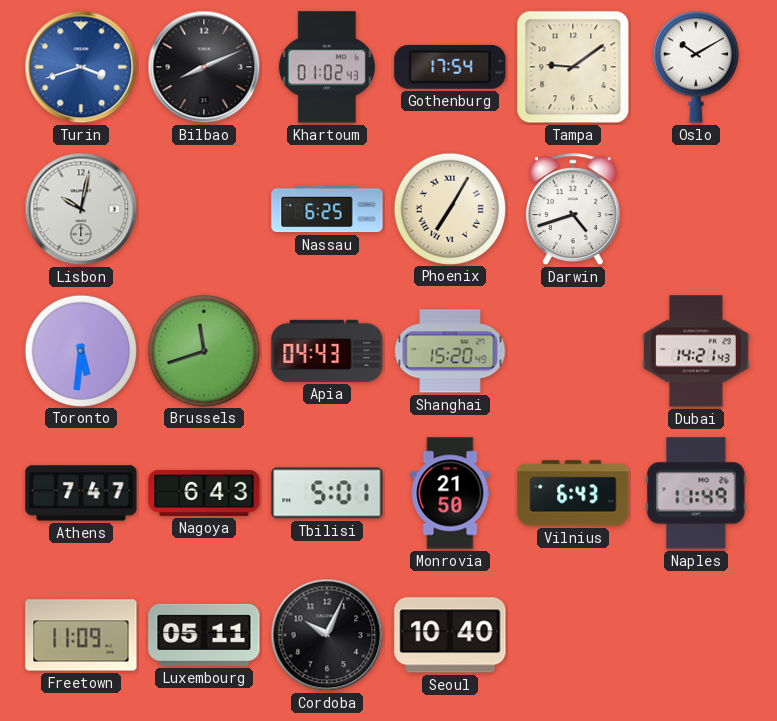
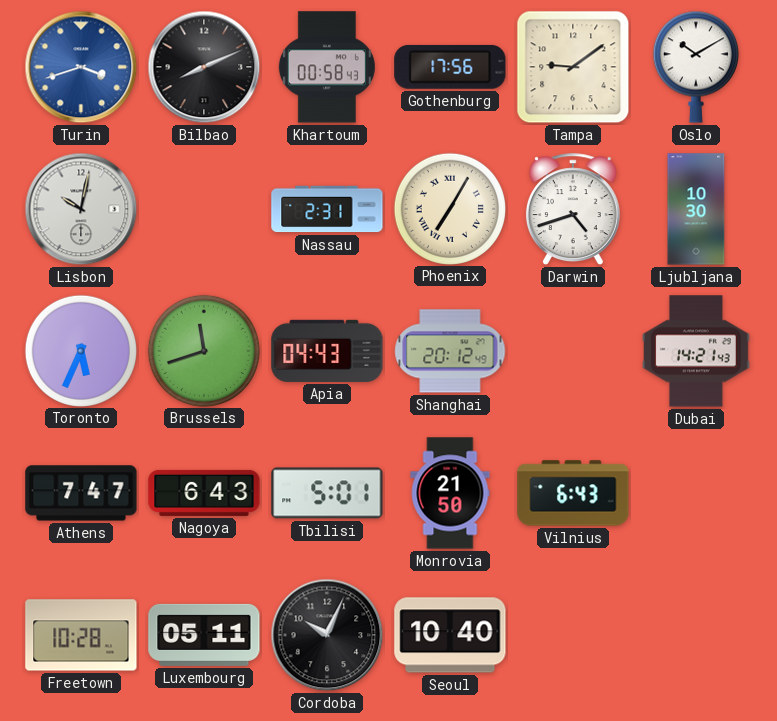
Khartoum: 01:02 -> 00:58 (327, 67)
Gothenburg: 17:54 -> 17:56 (450, 67)
Nassau: 6:25 -> 2:31 (327, 209)
Ljubljana: none -> 10:30 (696, 209)
Toronto: 5:31 -> 5:34 (80, 350)
Shanghai: 15:20 -> 20:12 (450, 351)
Naples: 11:49 -> none (696, 493)
Freetown: 11:09 -> 10:28 (81, 635)
